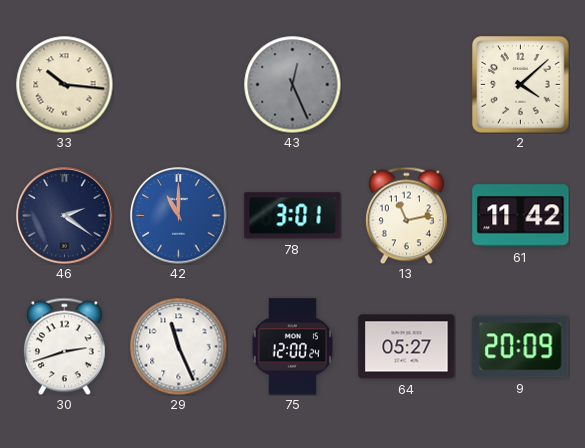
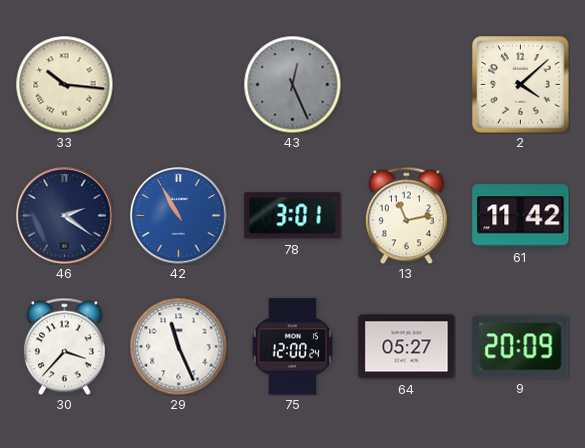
42: 11:00 -> 10:55 (179, 216)
30: 2:42 -> 3:37 (64, 346)
